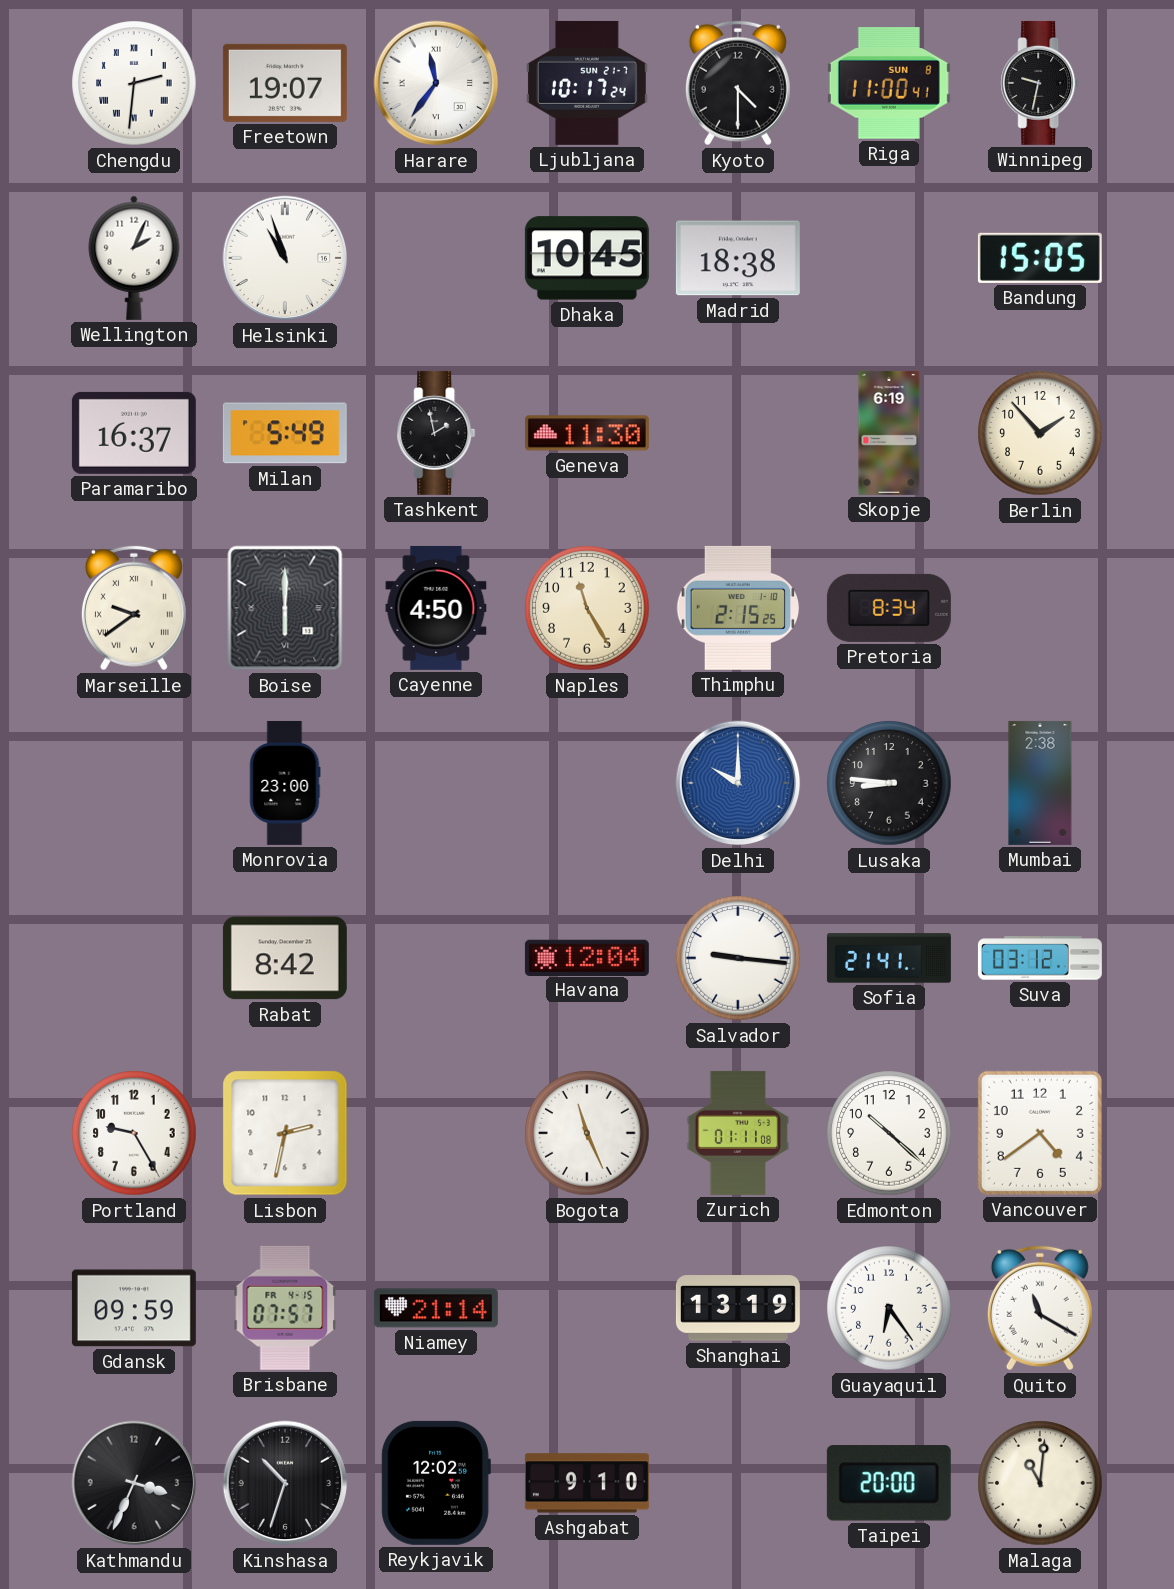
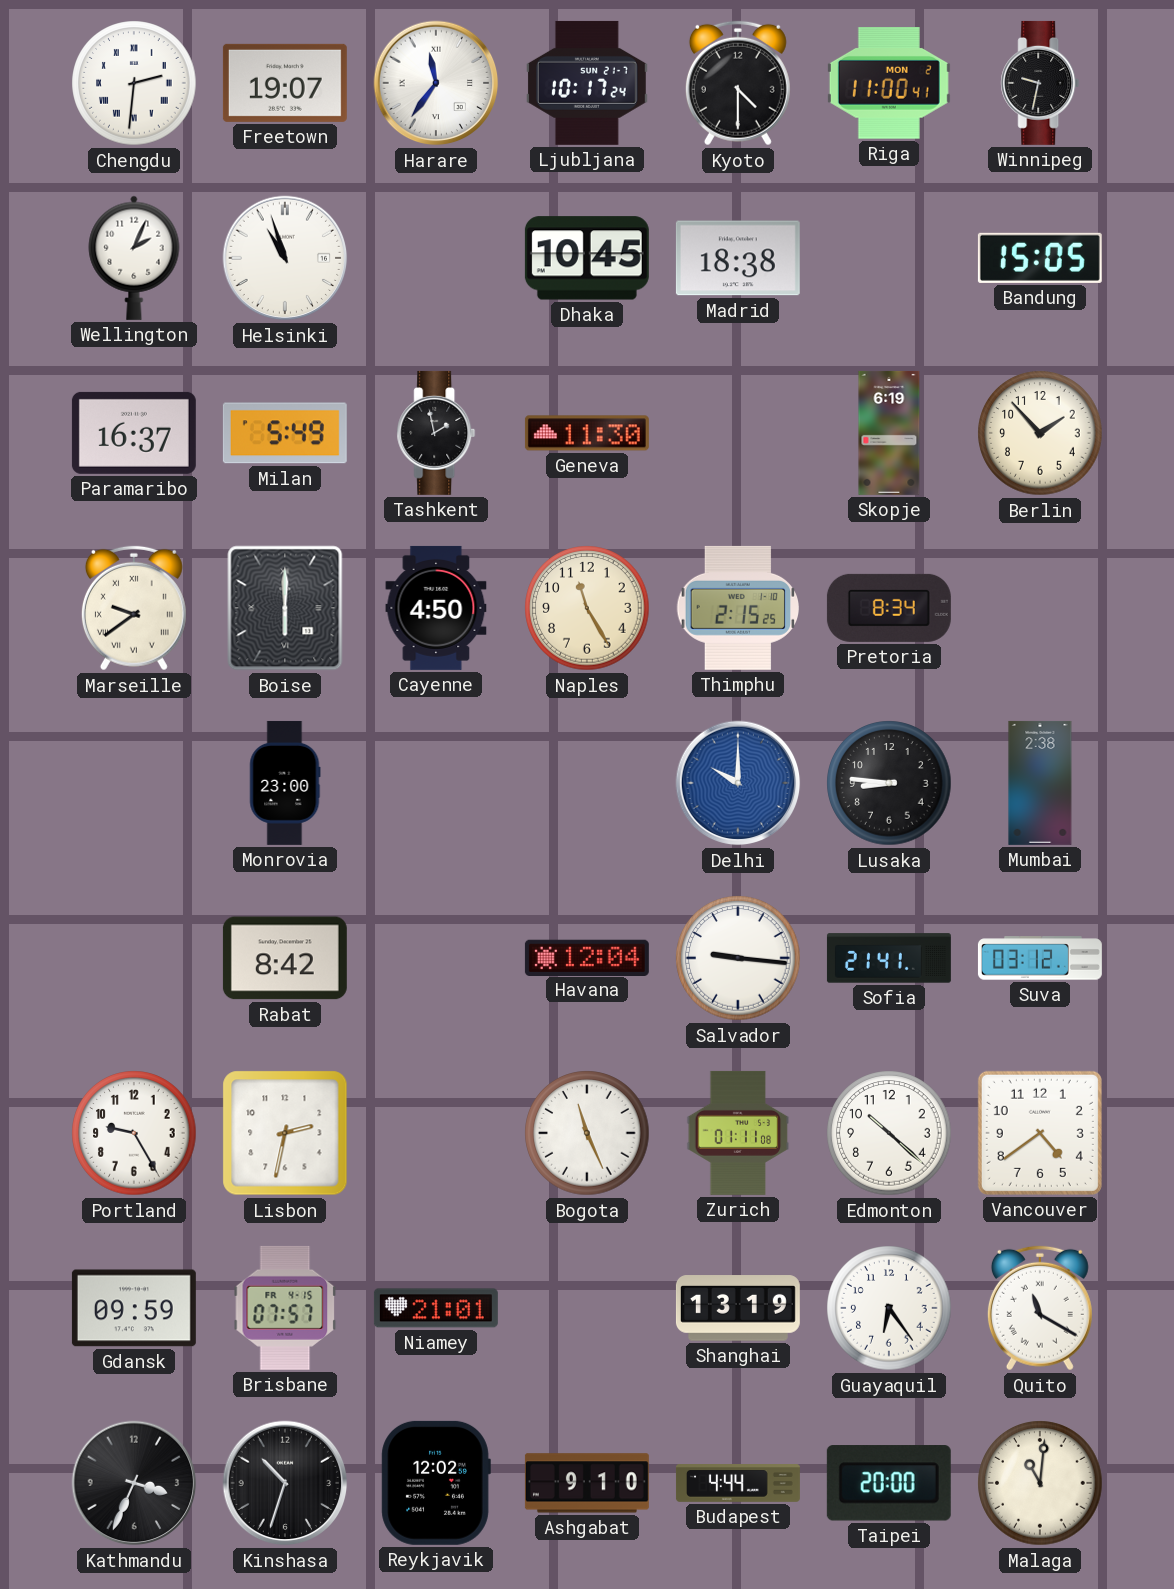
Riga date: SUN 8 -> MON 2 (889, 83)
Niamey: 21:14 -> 21:01 (436, 1308)
Budapest: none -> 4:44 (738, 1483)
